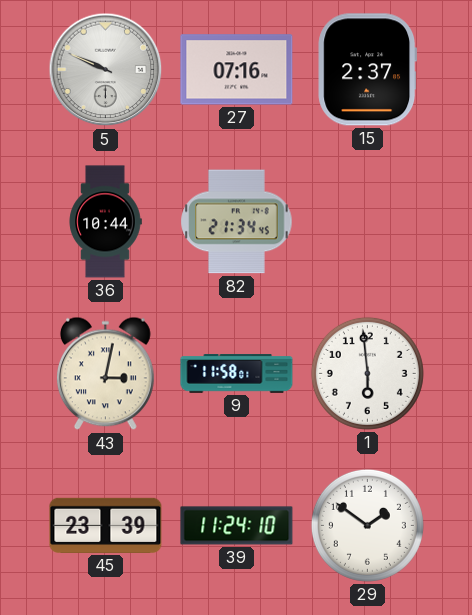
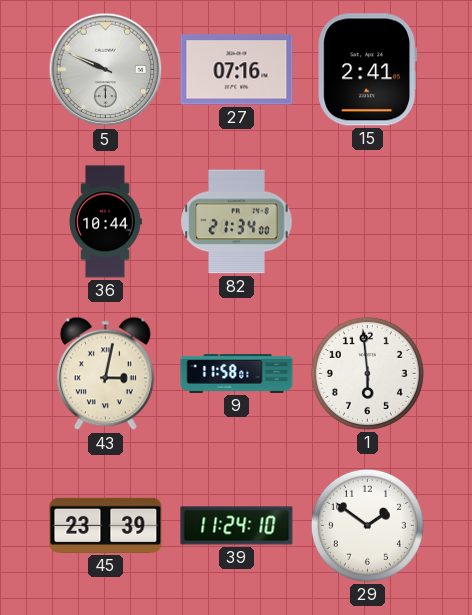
15: 2:37 -> 2:41 (367, 70)
82: 21:34:45 -> 21:34:00 (237, 222)
